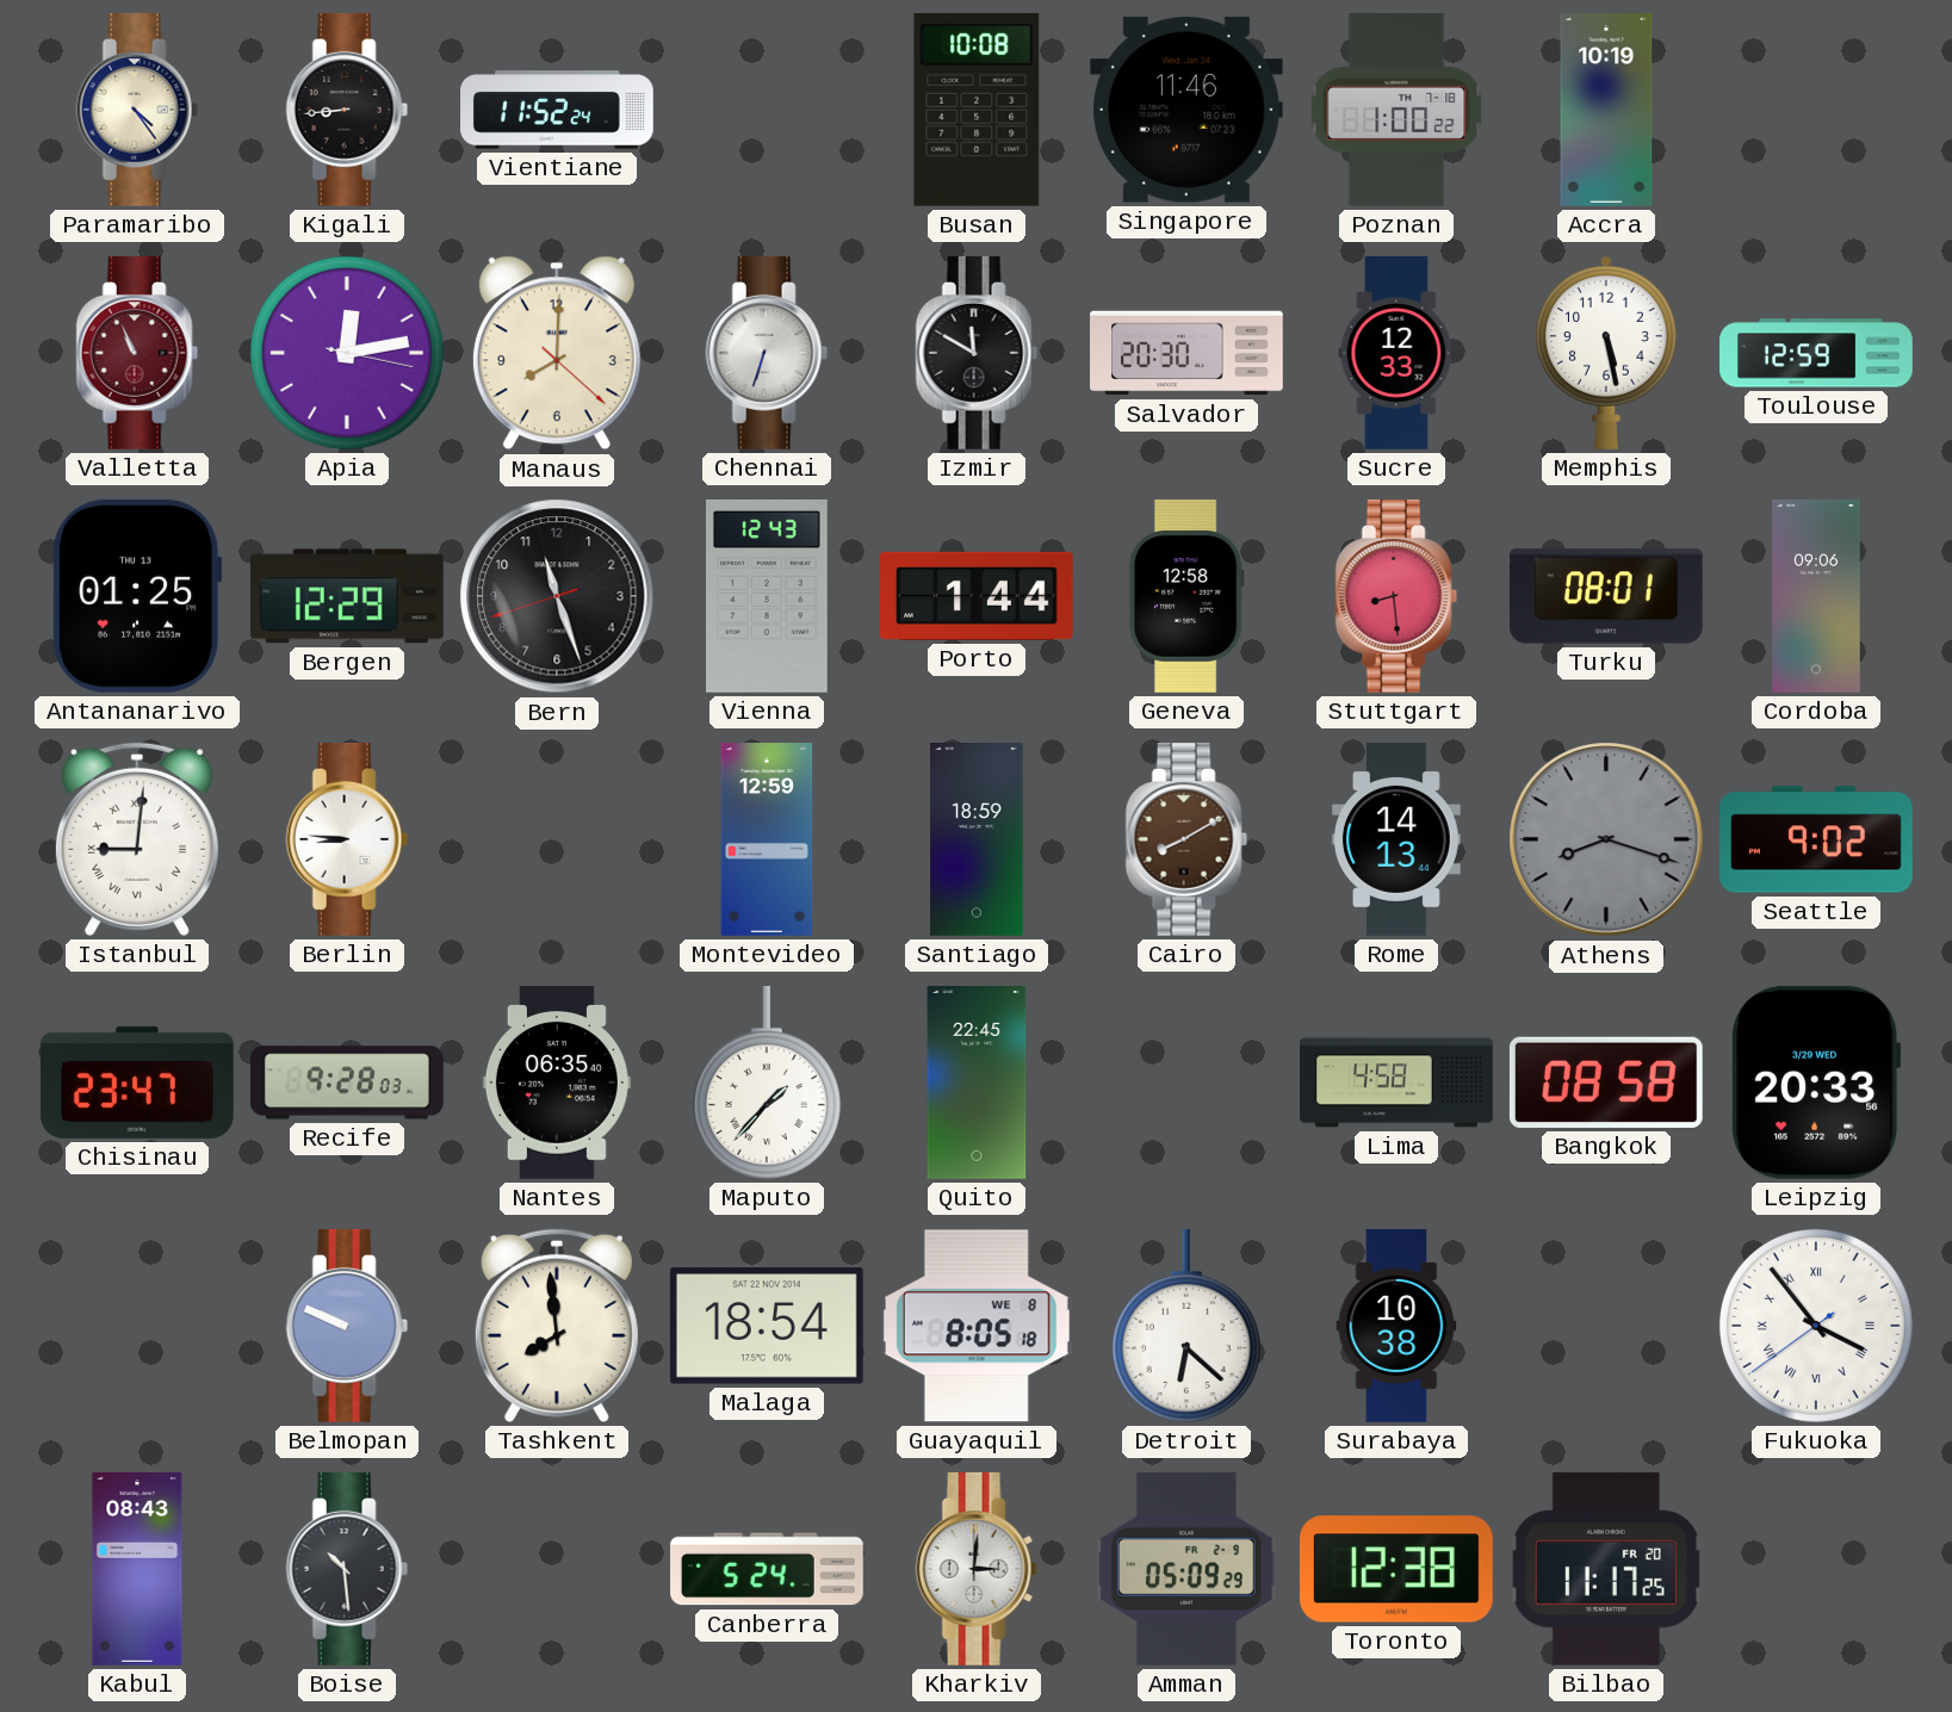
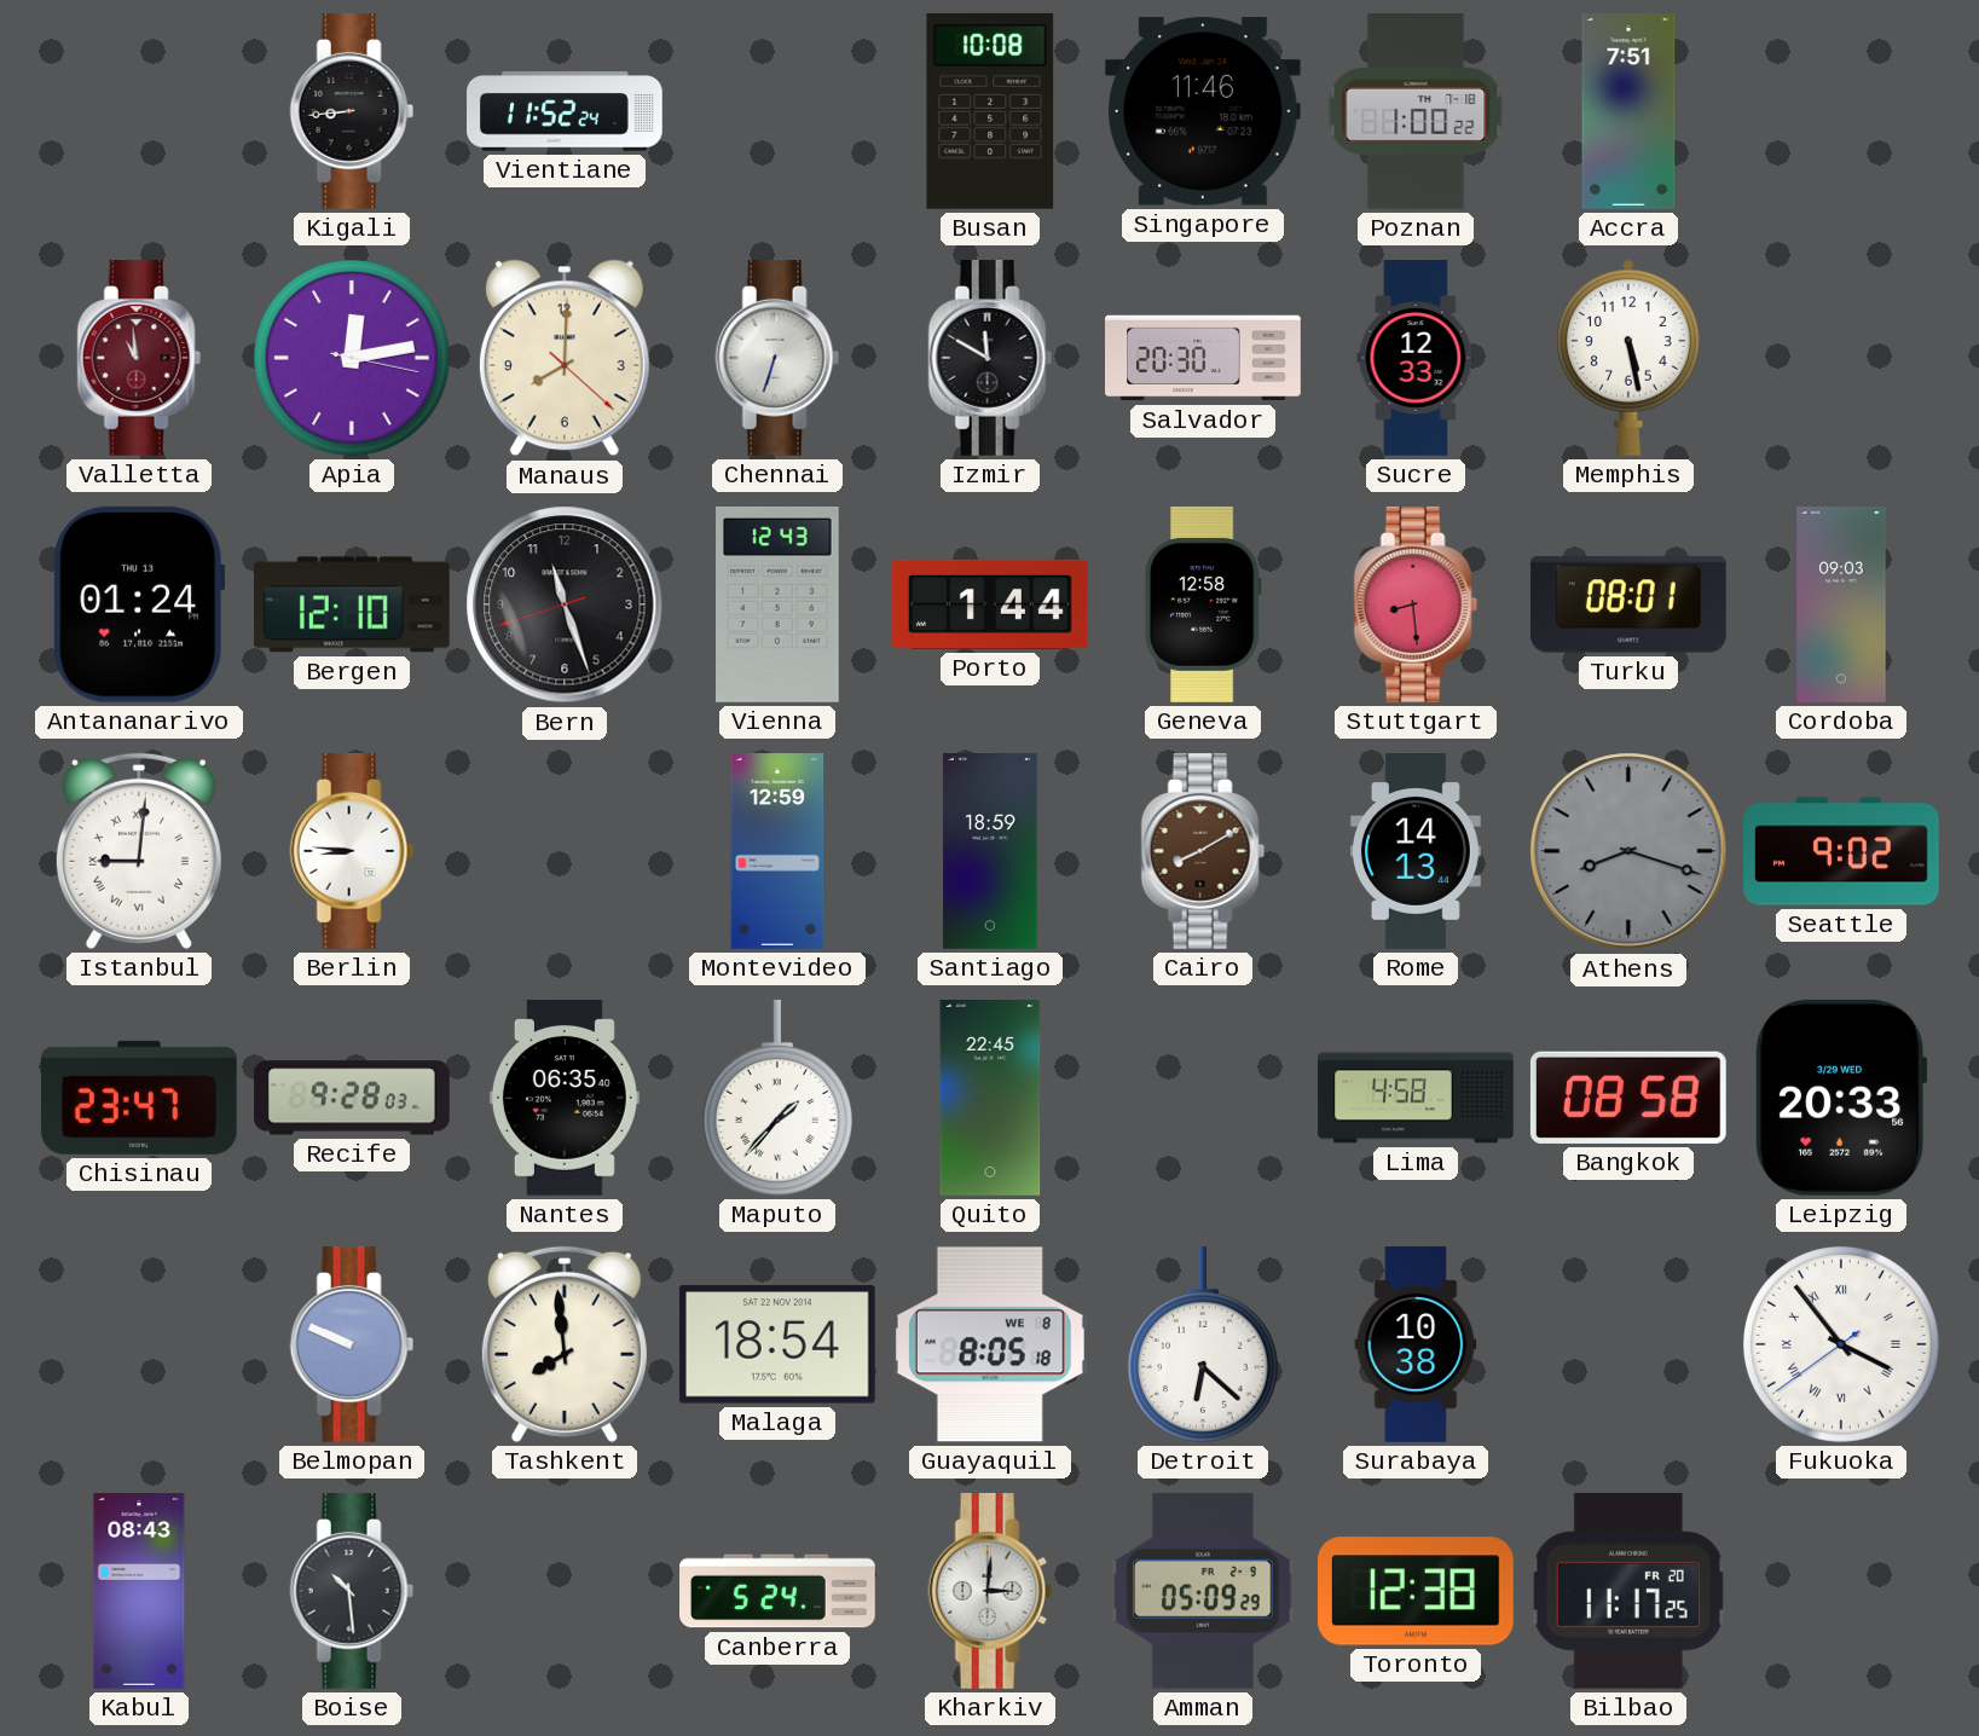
Paramaribo: 4:24 -> none (137, 110)
Accra: 10:19 -> 7:51 (1628, 112)
Valletta: 10:56 -> 10:59 (139, 358)
Toulouse: 12:59 -> none (1816, 353)
Antananarivo: 01:25 -> 01:24 (139, 604)
Bergen: 12:29 -> 12:10 (352, 604)
Cordoba: 09:06 -> 09:03 (1841, 606)
